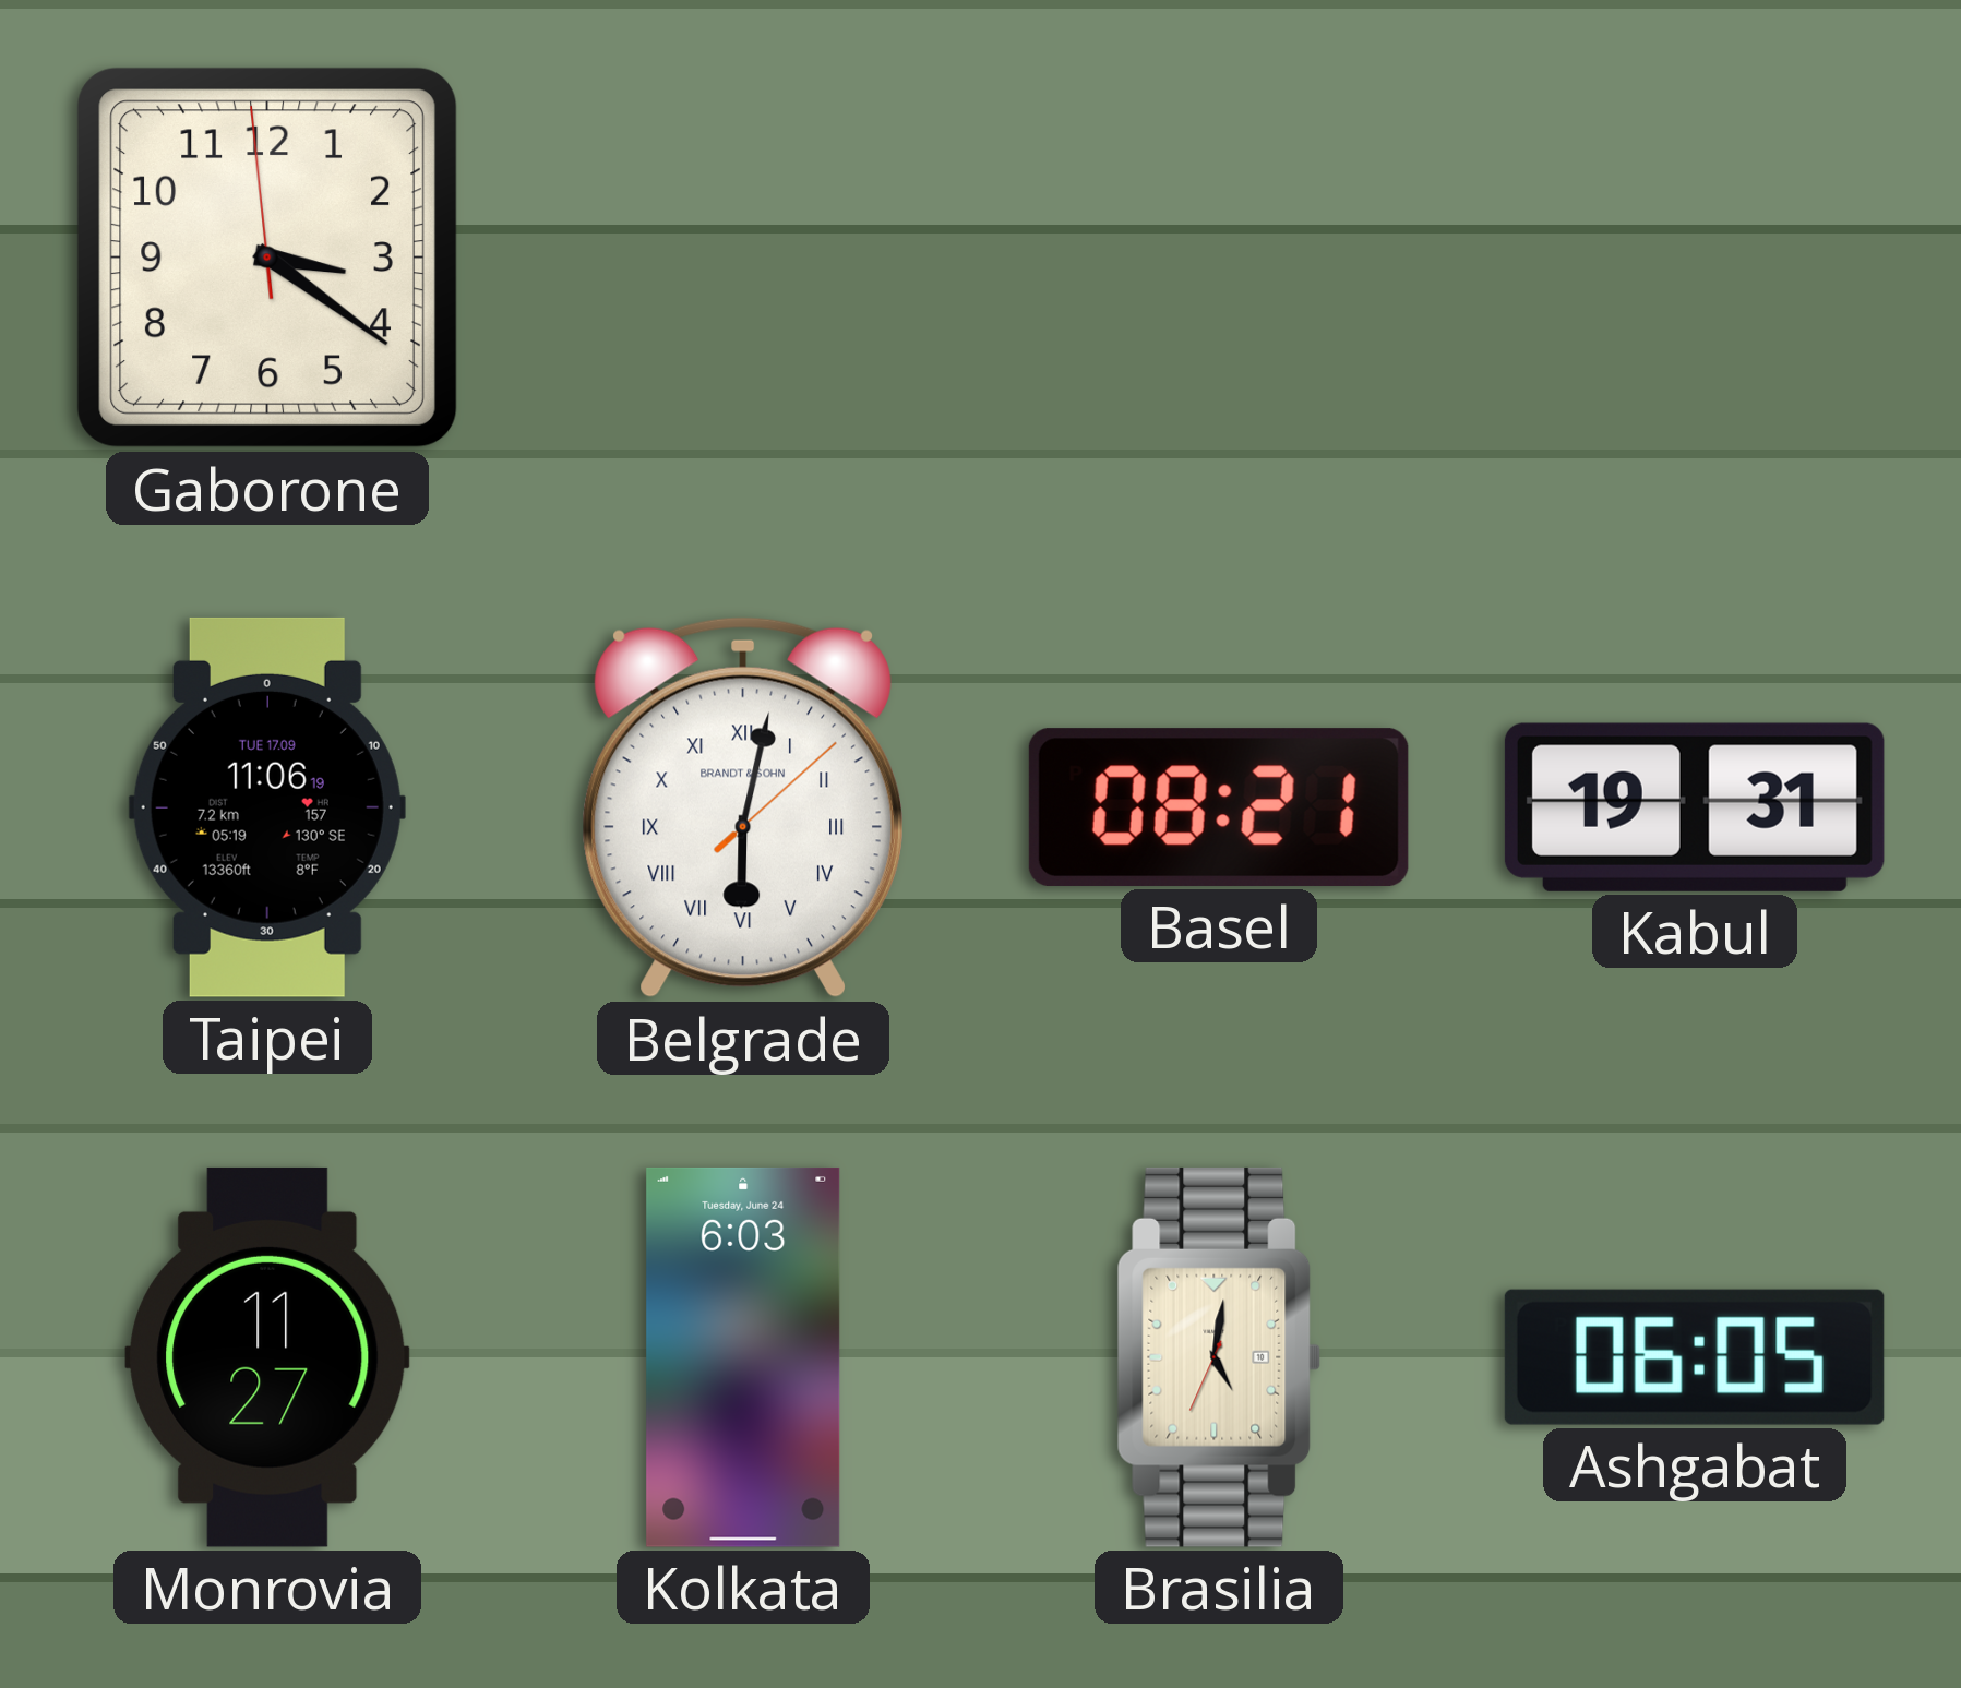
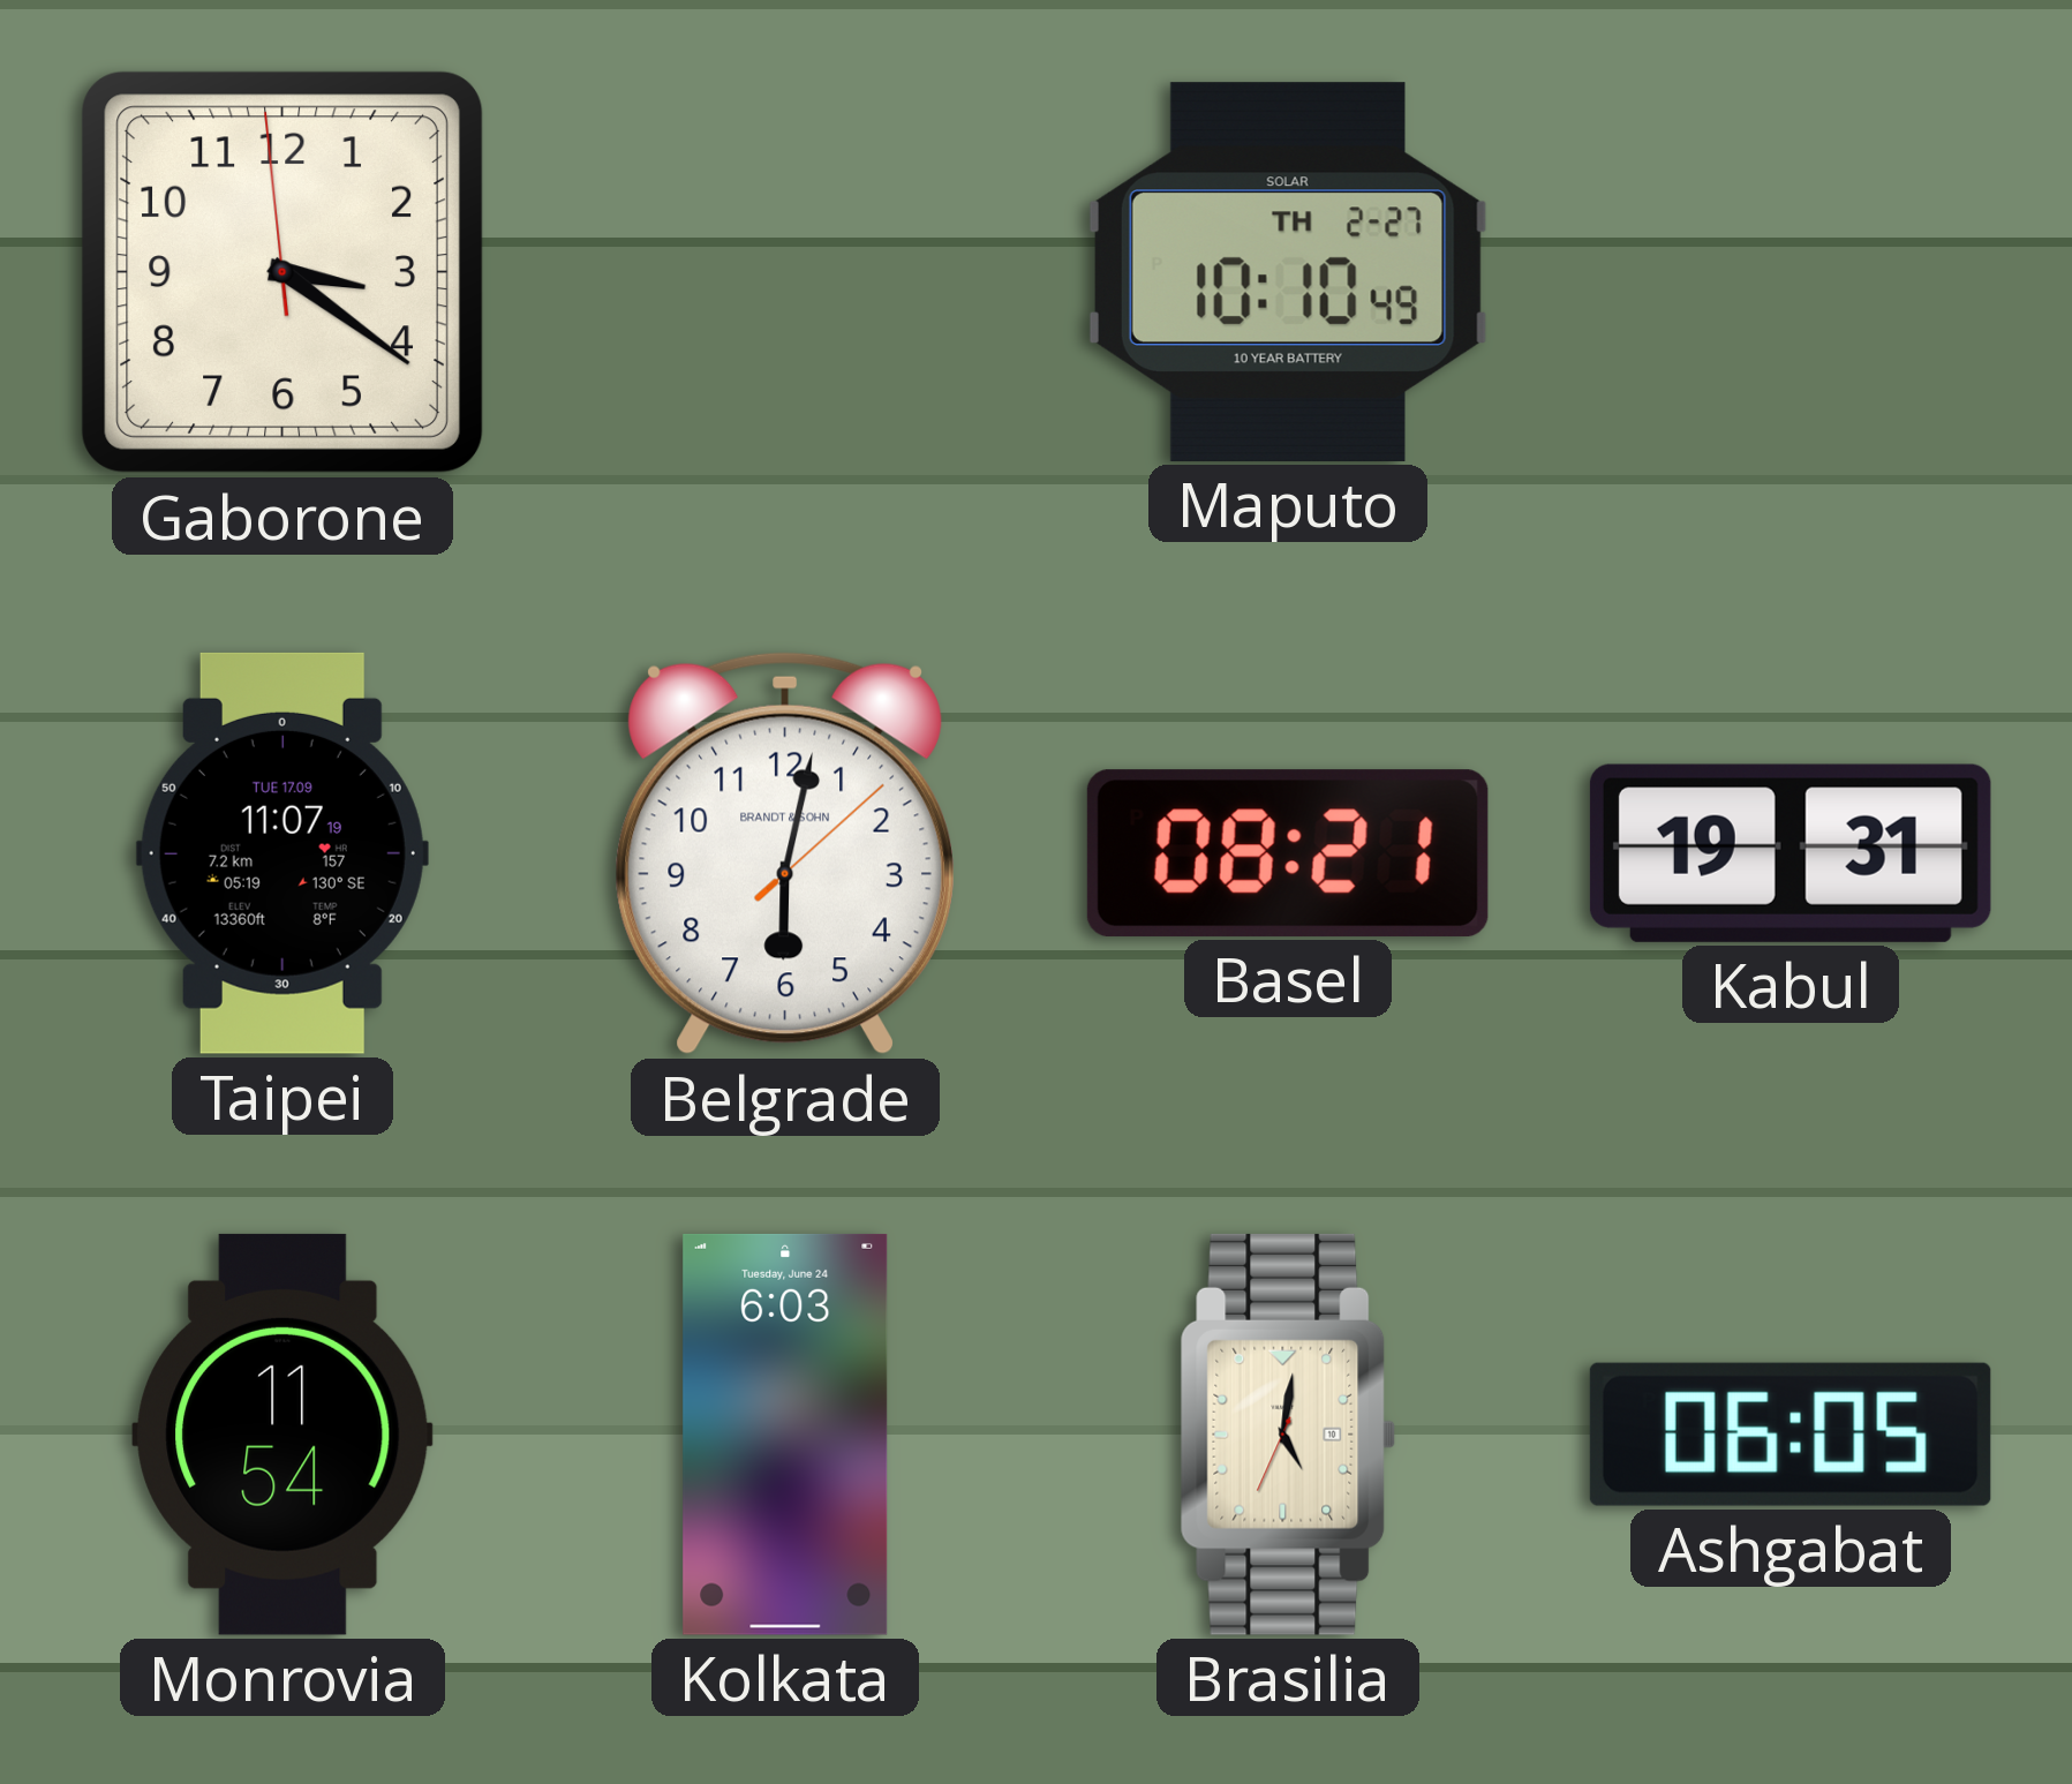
Maputo: none -> 10:10 (1288, 272)
Taipei: 11:06 -> 11:07 (282, 853)
Belgrade numerals: Roman -> Arabic (785, 853)
Monrovia: 11:27 -> 11:54 (282, 1435)
